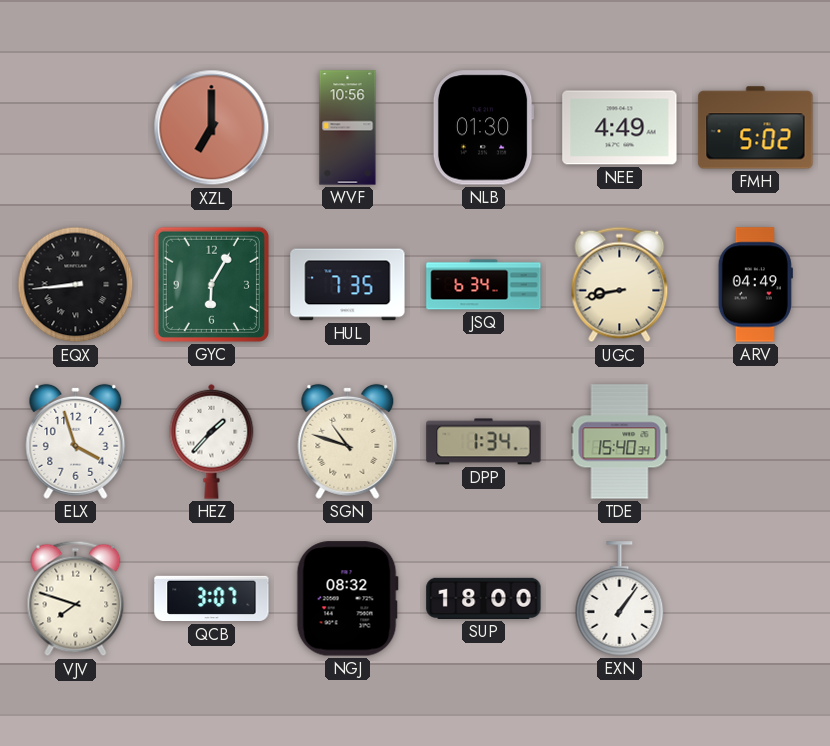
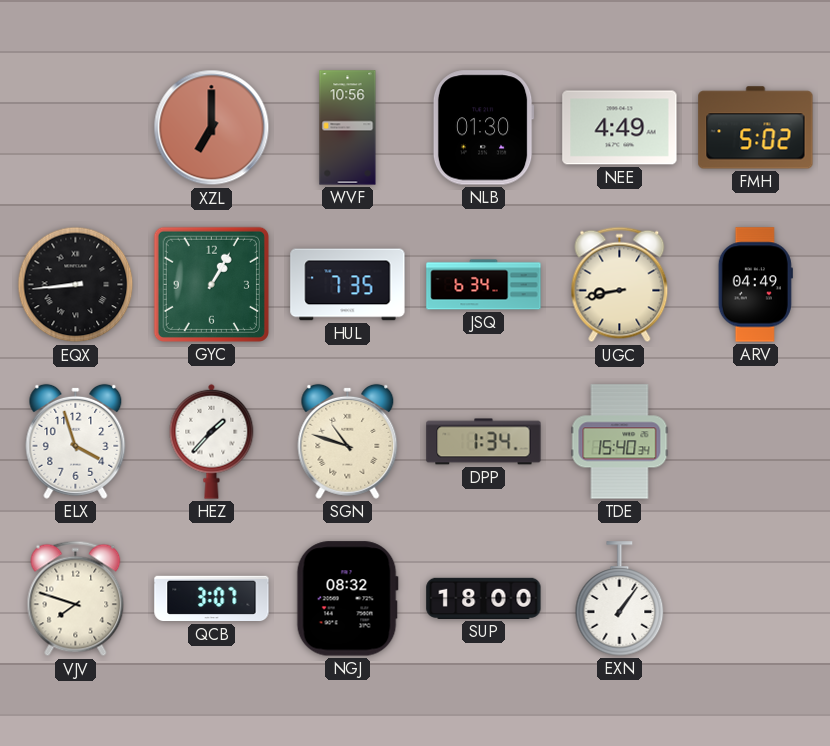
GYC: 6:05 -> 1:05 (211, 284)
